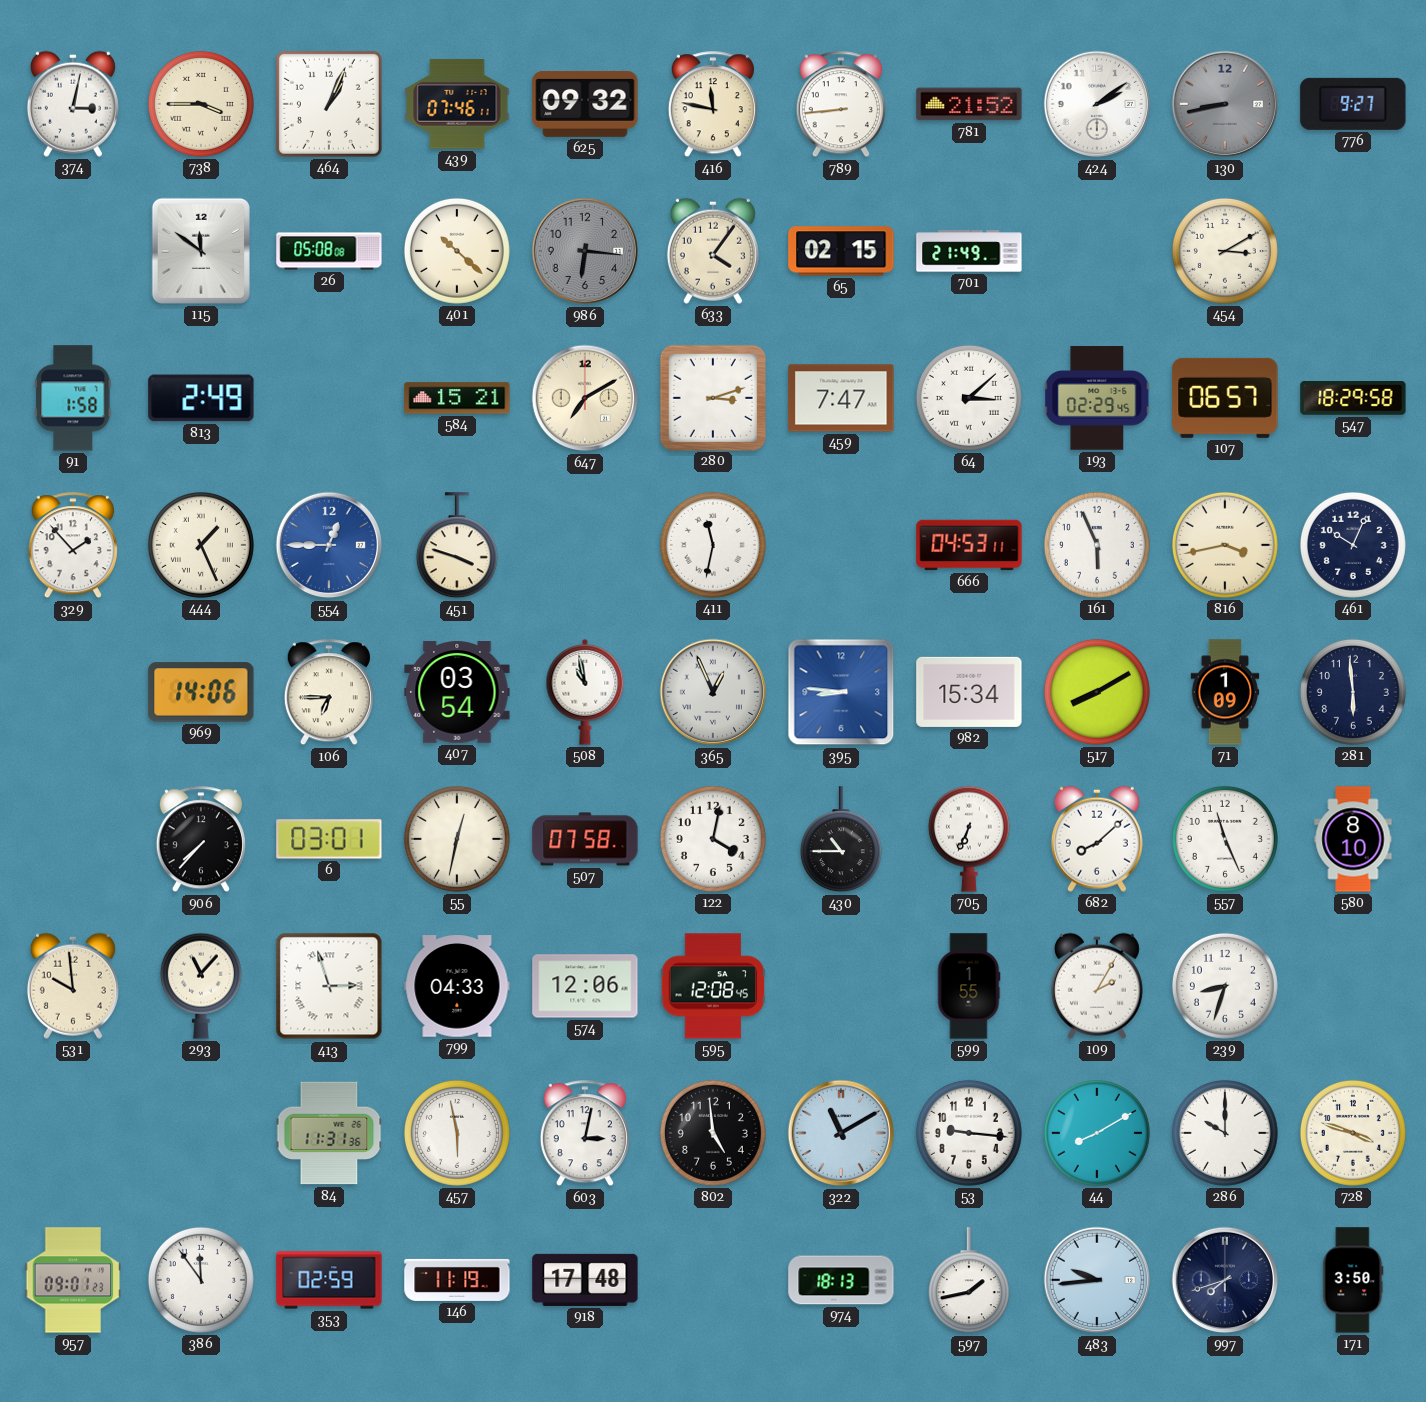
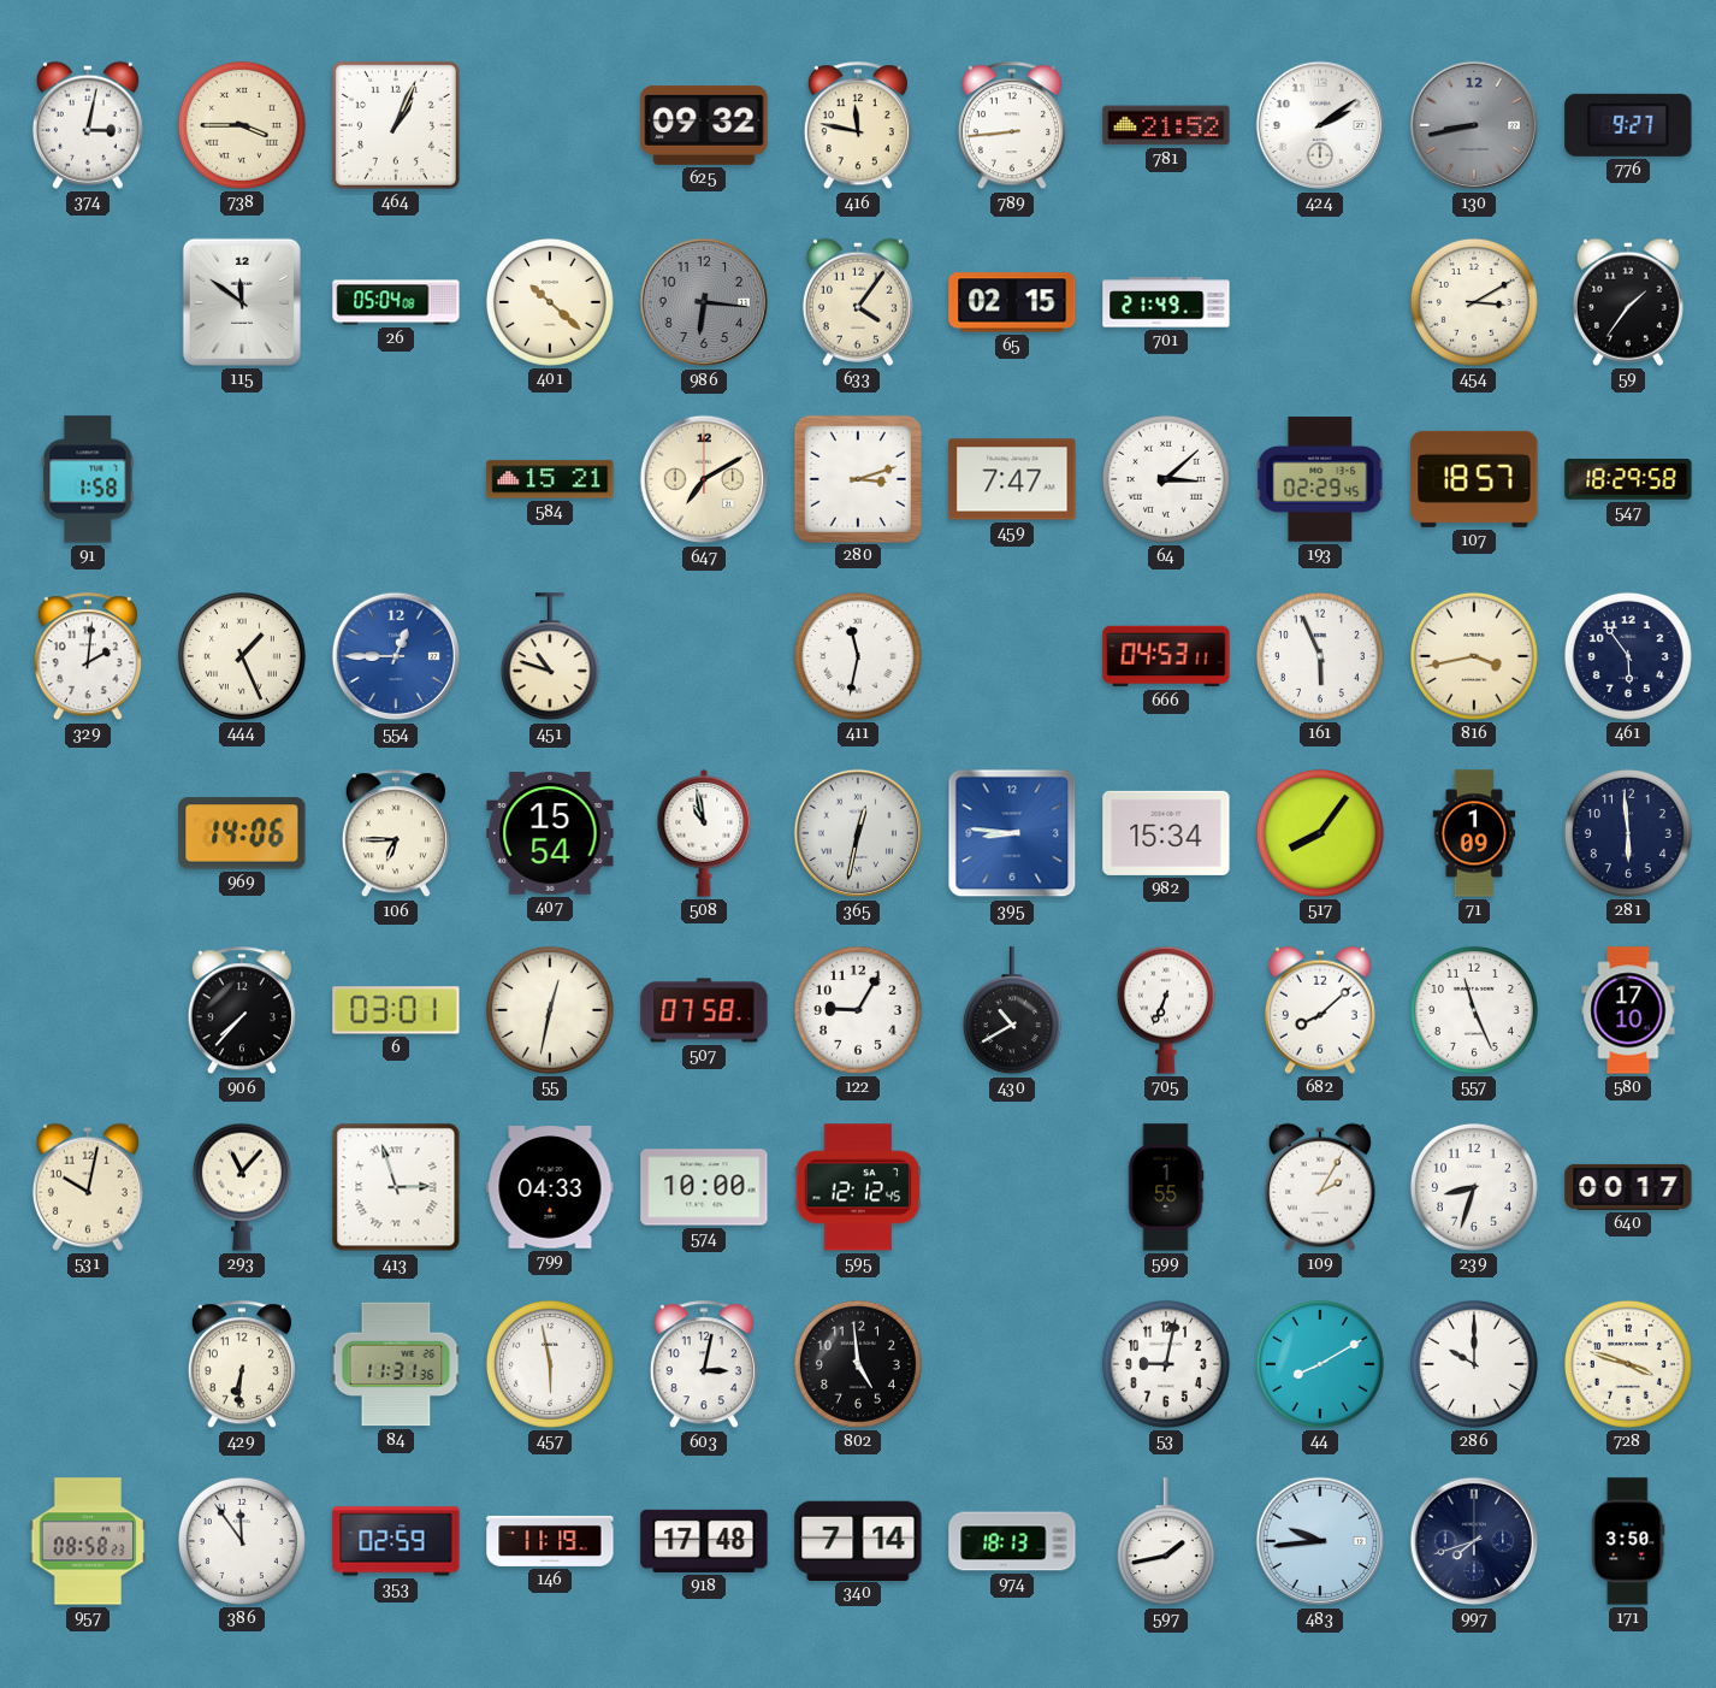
439: 07:46 -> none (457, 104)
26: 05:08 -> 05:04 (396, 302)
59: none -> 1:36 (1628, 302)
813: 2:49 -> none (201, 398)
107: 06:57 -> 18:57 (1474, 479)
329: 1:53 -> 2:01 (88, 657)
451: 3:48 -> 10:48 (550, 657)
461: 10:04 -> 5:54 (1628, 656)
407: 03:54 -> 15:54 (550, 833)
365: 12:56 -> 12:32 (858, 833)
517: 8:10 -> 8:06 (1320, 833)
122: 4:02 -> 9:05 (858, 1010)
430: 10:45 -> 10:40 (1012, 1011)
580: 8:10 -> 17:10 (1628, 1010)
531: 9:59 -> 10:02 (88, 1187)
574: 12:06 -> 10:00 (704, 1187)
595: 12:08 -> 12:12 (858, 1187)
640: none -> 00:17 (1628, 1187)
429: none -> 6:31 (242, 1365)
322: 11:10 -> none (841, 1133)
53: 9:16 -> 9:02 (1166, 1364)
957: 09:01 -> 08:58 (88, 1541)
340: none -> 7:14 (858, 1540)
